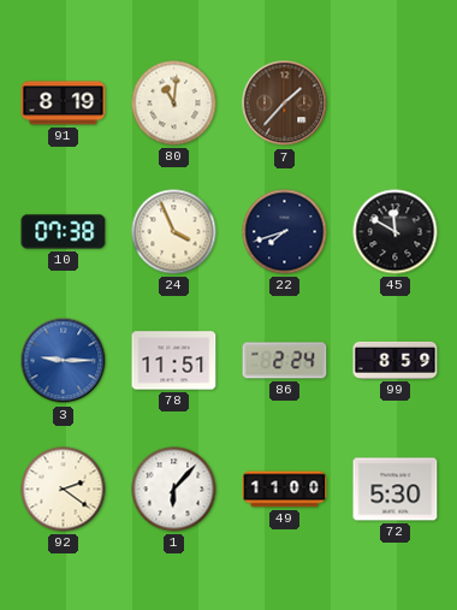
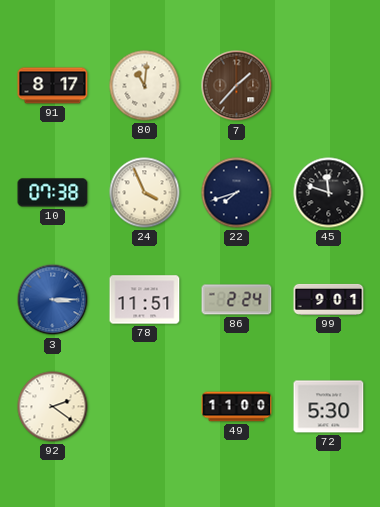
91: 8:19 -> 8:17 (53, 86)
45: 11:50 -> 11:48 (329, 193)
3: 9:15 -> 3:15 (53, 300)
99: 8:59 -> 9:01 (329, 299)
1: 6:07 -> none (174, 490)
